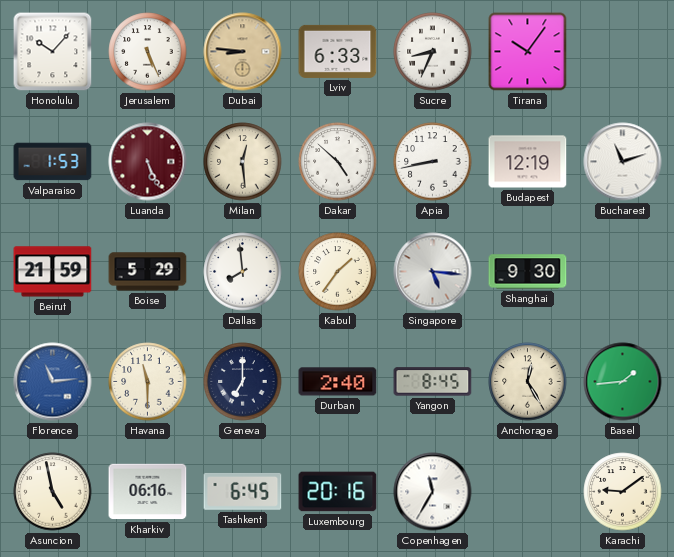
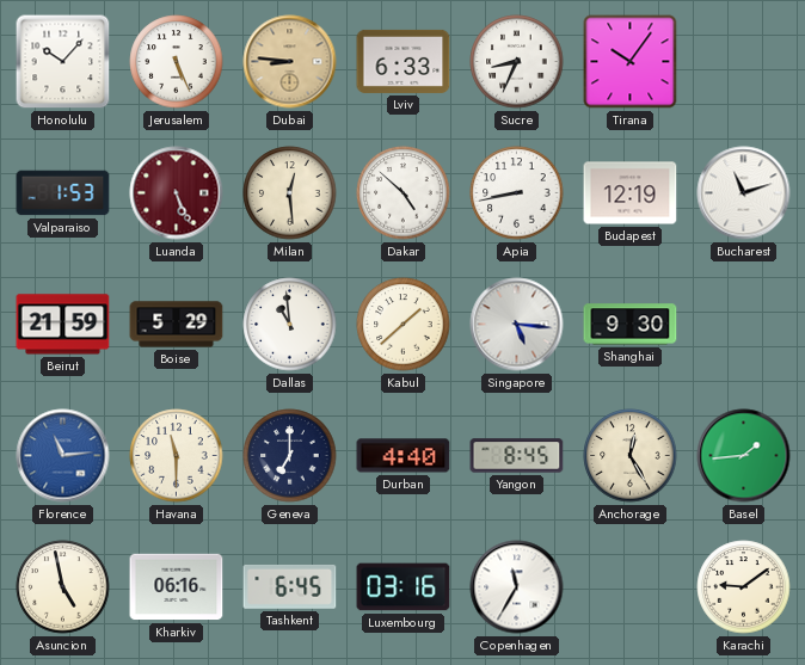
Dallas: 7:59 -> 10:59 (290, 325)
Kabul: 1:36 -> 1:38 (404, 325)
Durban: 2:40 -> 4:40 (404, 456)
Luxembourg: 20:16 -> 03:16 (404, 587)
